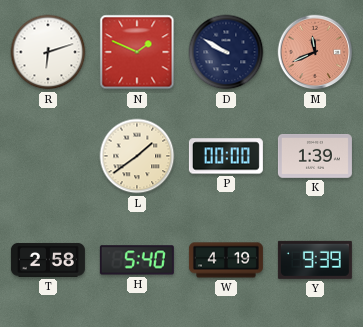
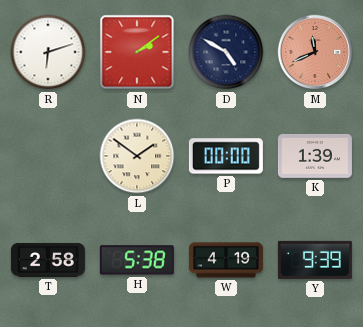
N: 1:49 -> 2:09 (137, 52)
D: 9:50 -> 4:50 (226, 52)
L: 1:39 -> 1:51 (137, 156)
H: 5:40 -> 5:38 (137, 260)
